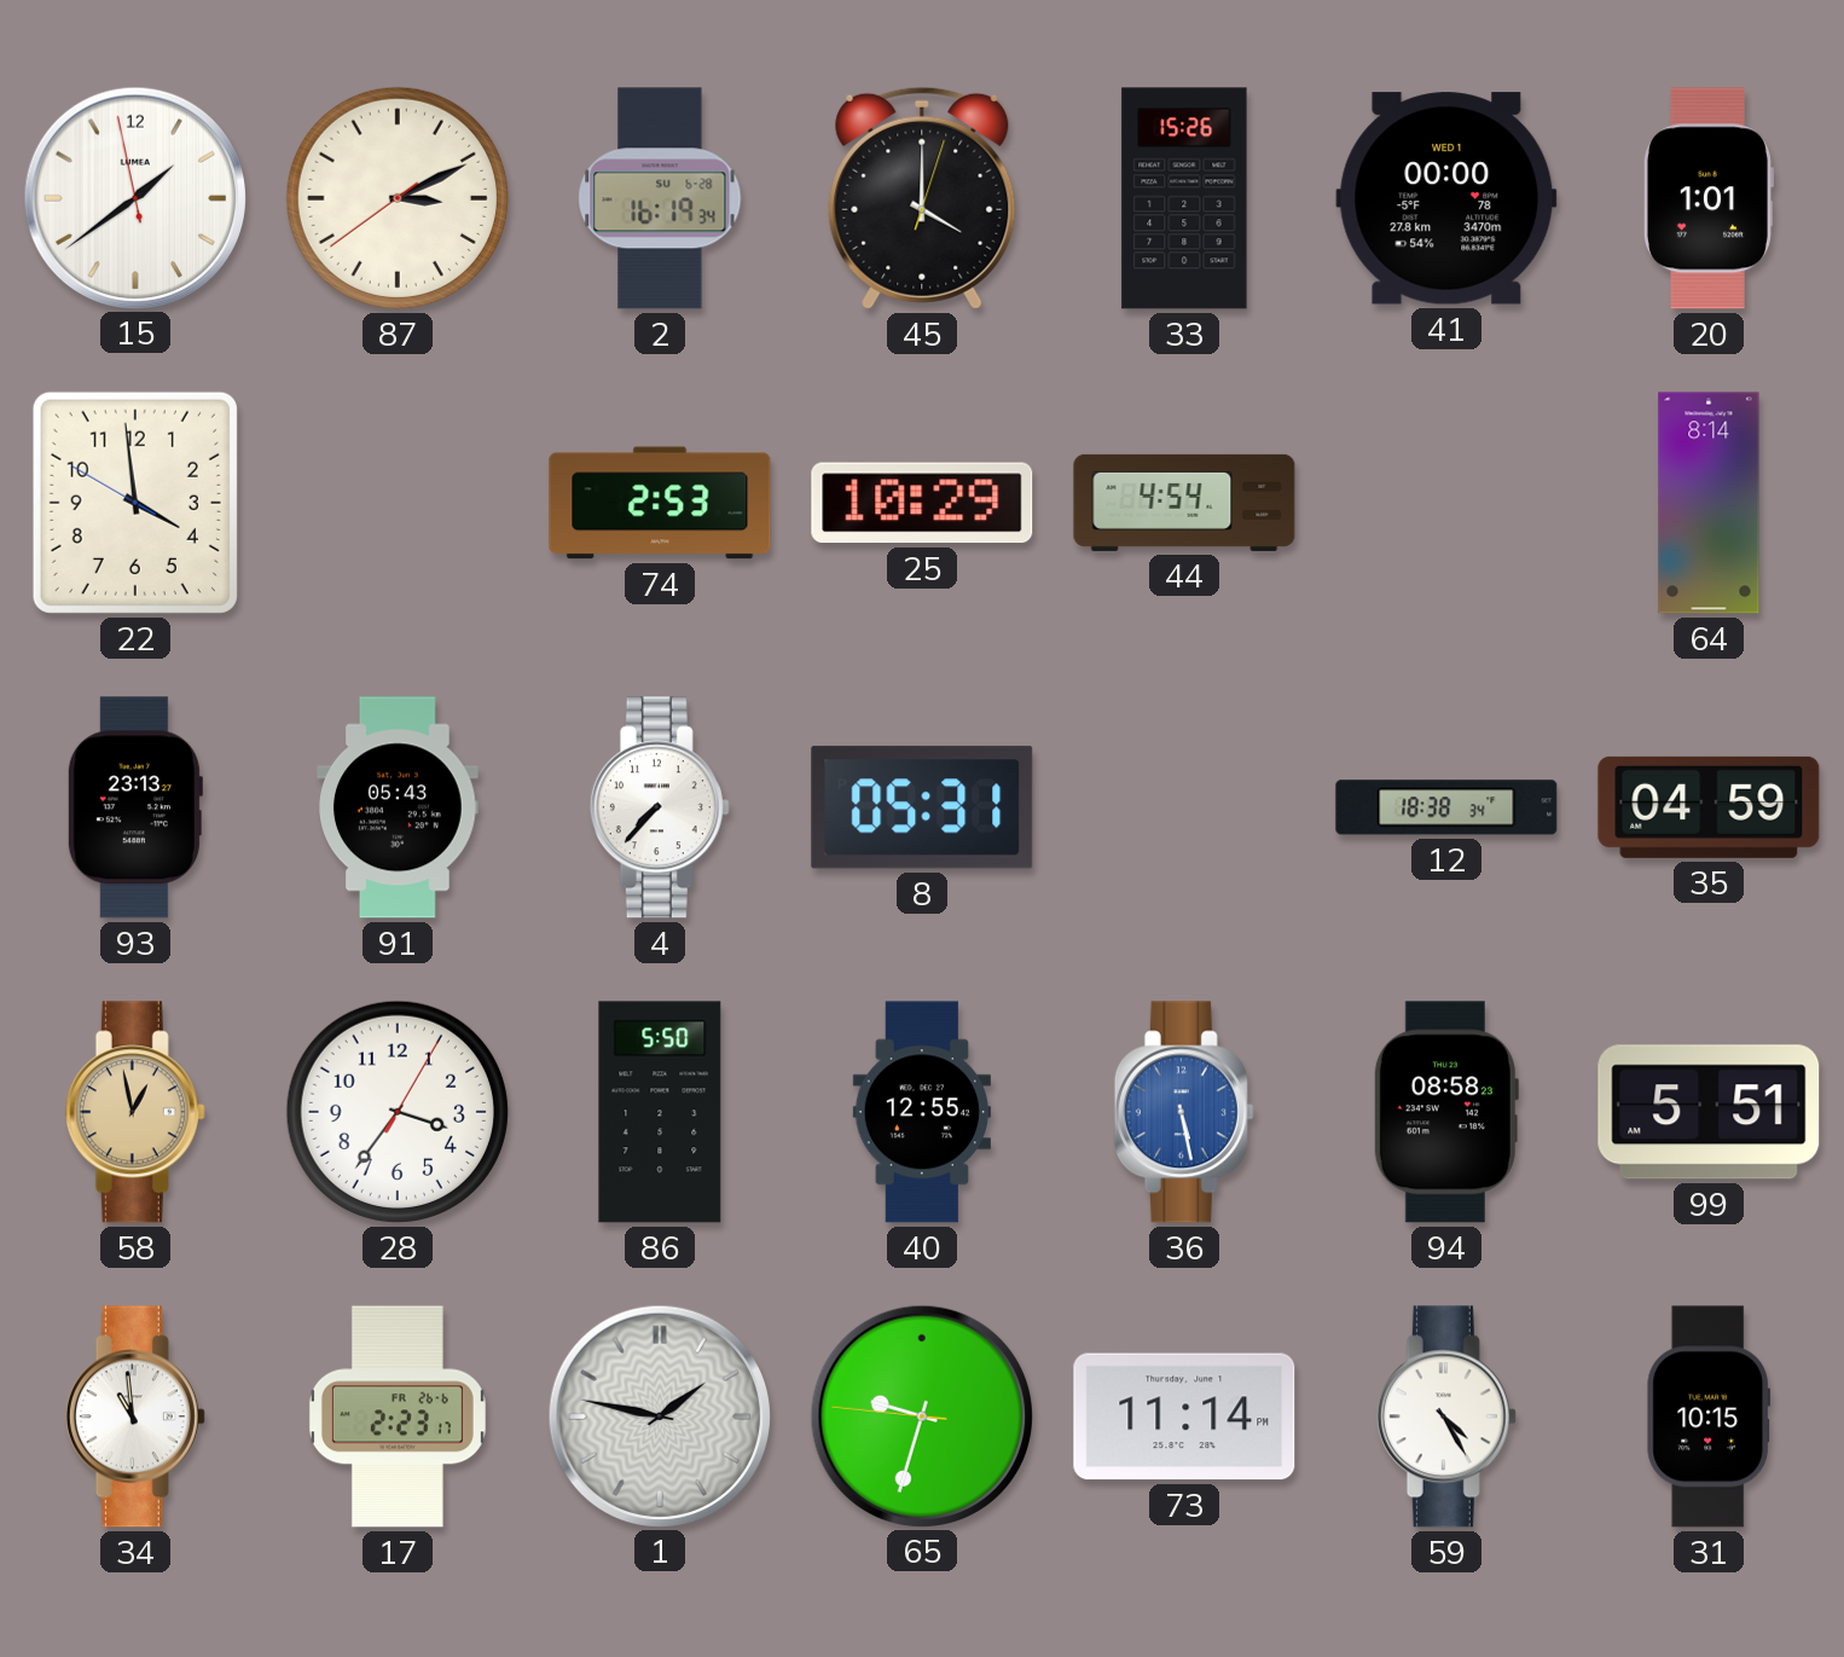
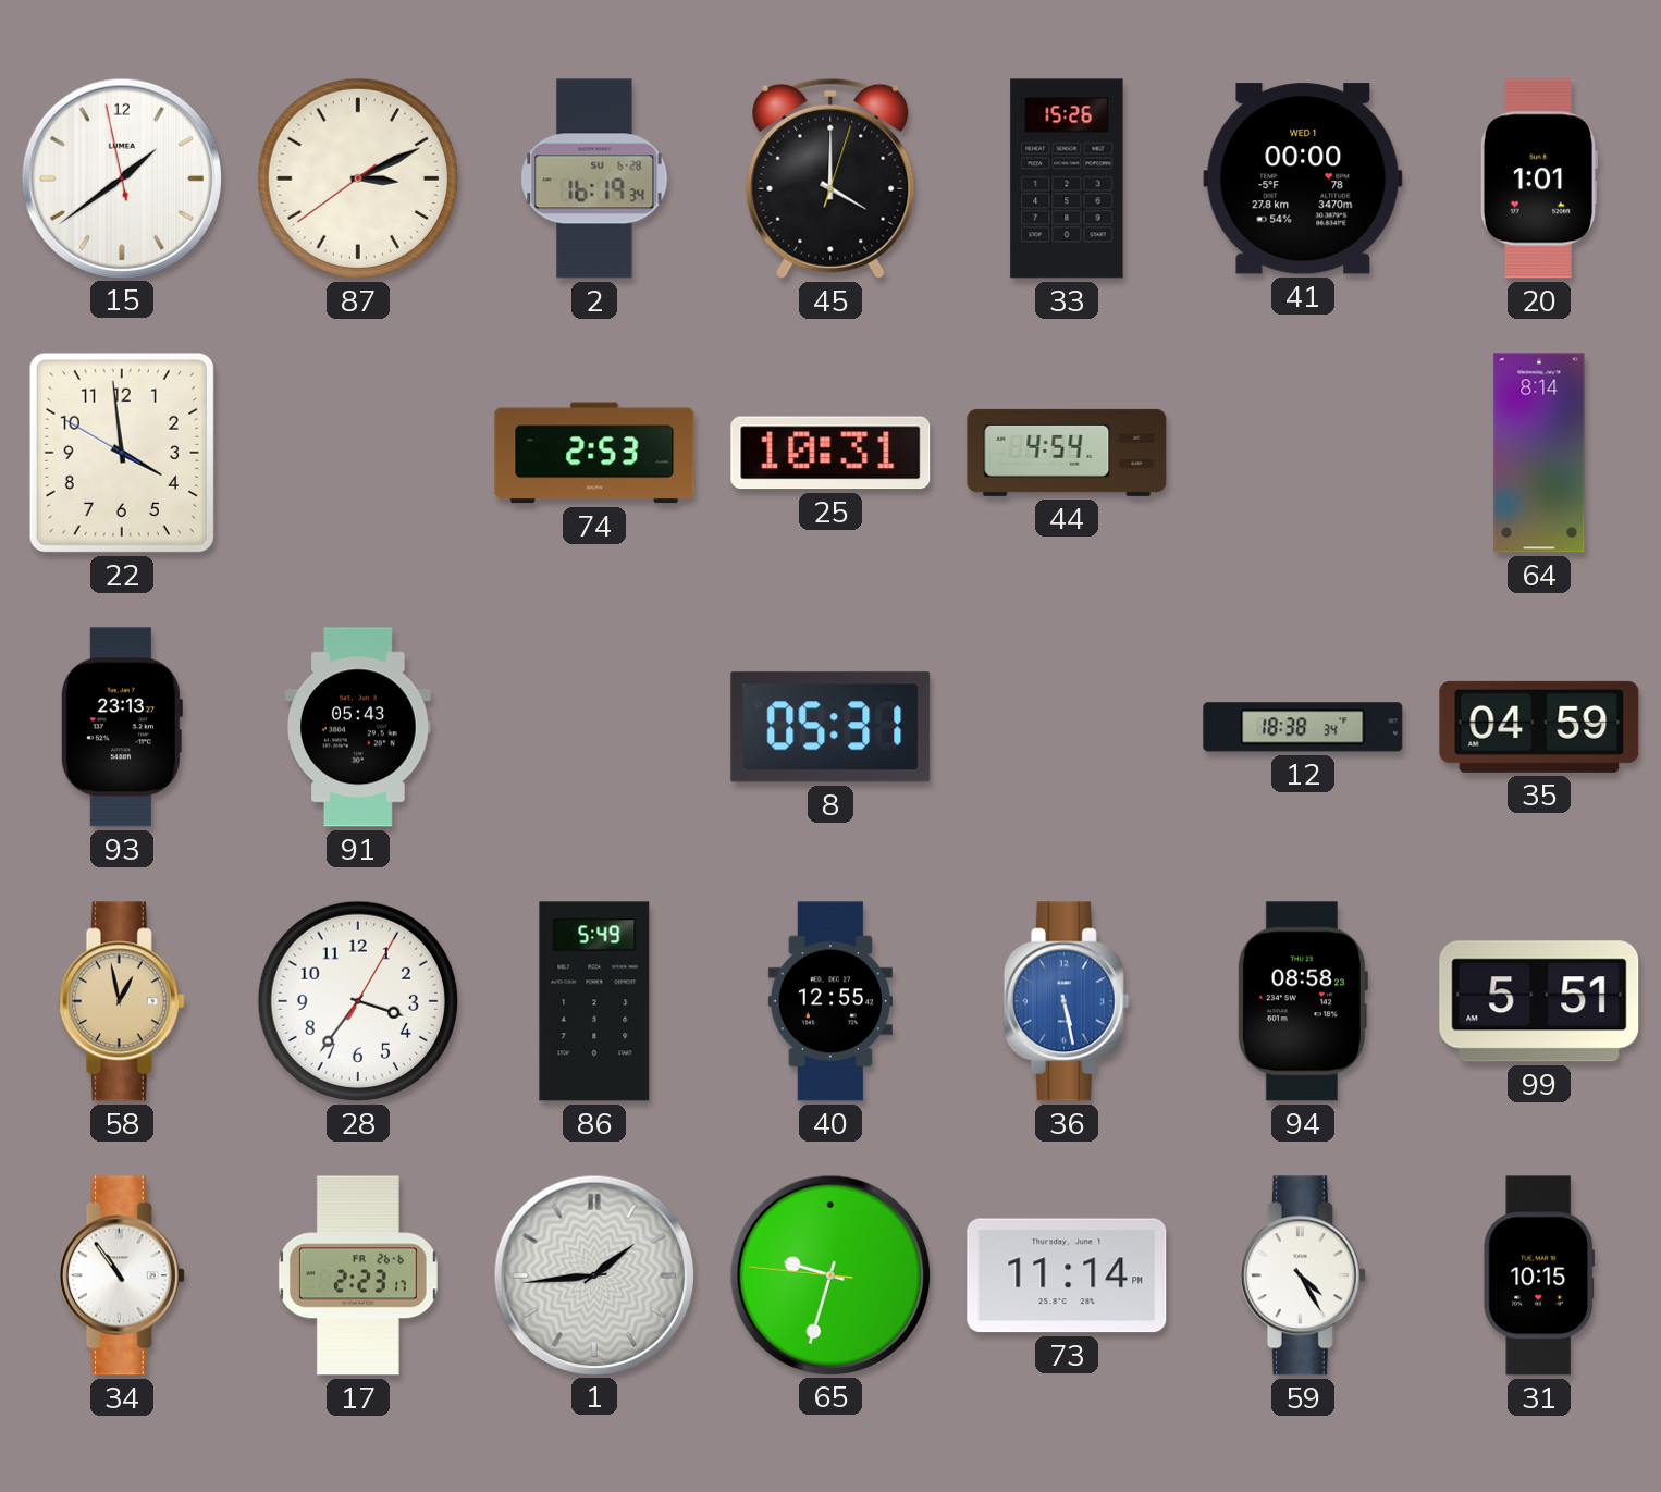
25: 10:29 -> 10:31 (830, 453)
4: 7:37 -> none (660, 807)
86: 5:50 -> 5:49 (594, 1001)
34: 10:59 -> 10:54 (122, 1275)
1: 1:47 -> 1:44 (593, 1274)
